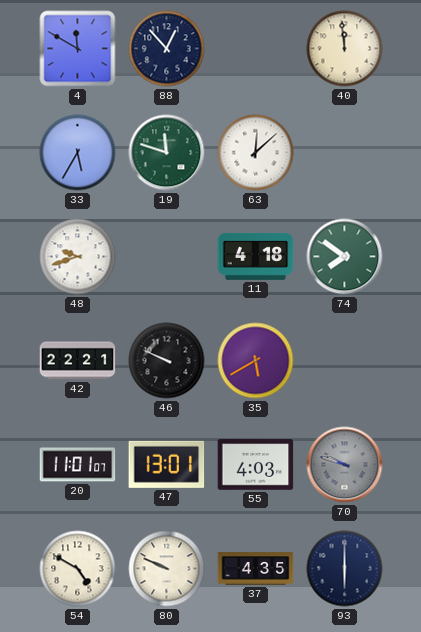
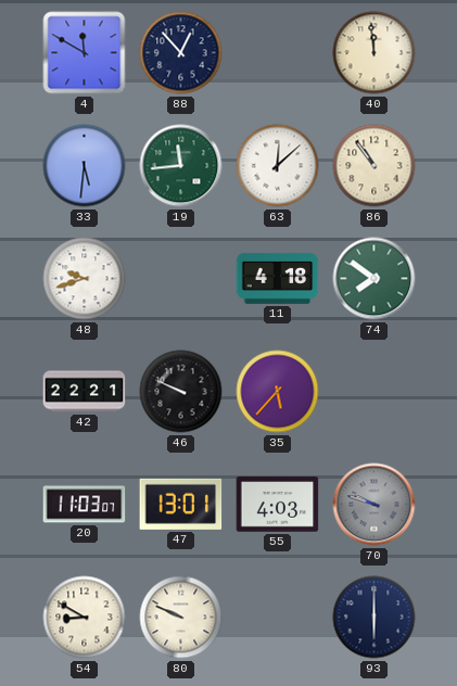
33: 5:35 -> 5:31 (85, 166)
19: 11:48 -> 11:44 (181, 166)
86: none -> 10:54 (375, 166)
35: 5:40 -> 5:37 (278, 392)
20: 11:01 -> 11:03 (85, 505)
54: 4:50 -> 8:50 (85, 618)
37: 4:35 -> none (256, 569)
